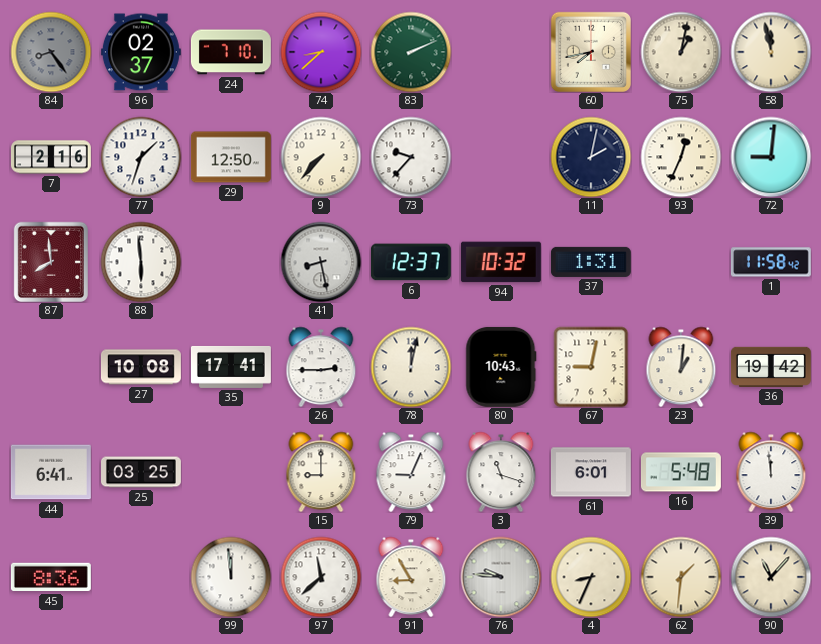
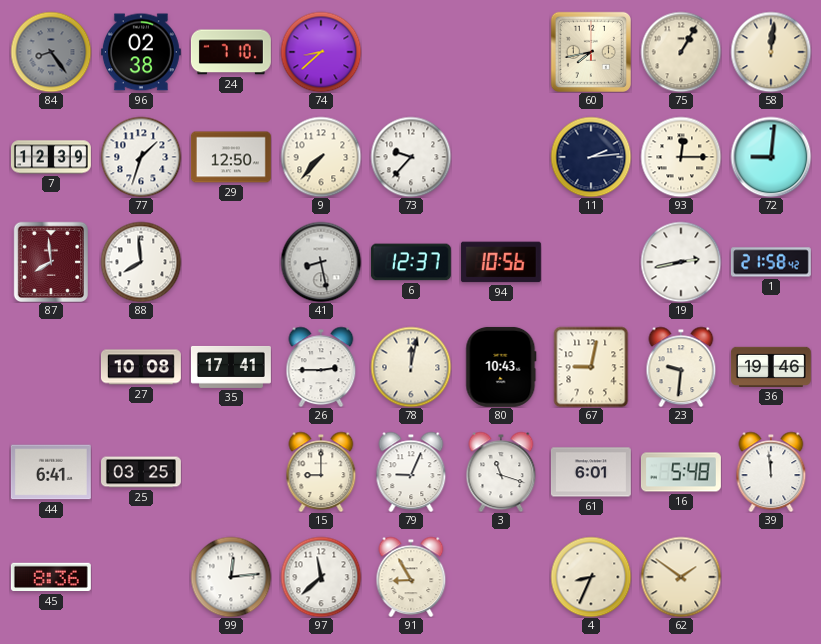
96: 02:37 -> 02:38 (141, 52)
83: 2:11 -> none (411, 52)
75: 1:02 -> 1:05 (681, 52)
58: 11:58 -> 12:01 (771, 52)
7: 2:16 -> 12:39 (51, 157)
11: 2:02 -> 2:14 (591, 157)
93: 12:34 -> 12:15 (681, 157)
88: 5:59 -> 7:59 (141, 262)
94: 10:32 -> 10:56 (501, 262)
37: 1:31 -> none (591, 262)
19: none -> 2:43 (681, 262)
1: 11:58 -> 21:58 (771, 262)
23: 1:01 -> 9:31 (681, 367)
36: 19:42 -> 19:46 (771, 367)
99: 11:59 -> 12:14 (231, 577)
76: 9:46 -> none (501, 577)
62: 1:31 -> 1:51 (681, 577)
90: 11:07 -> none (771, 577)
